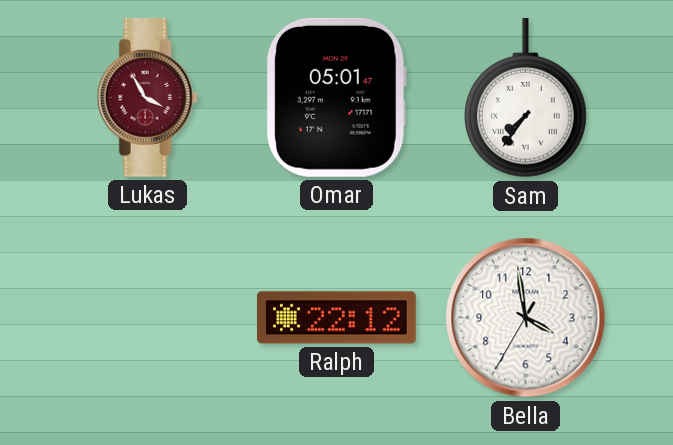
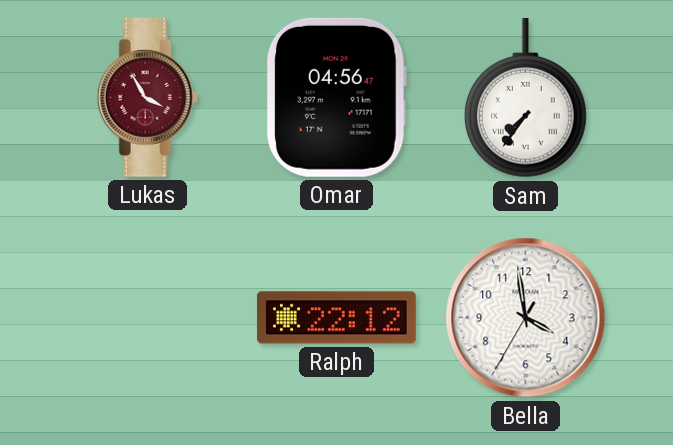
Omar: 05:01 -> 04:56 (336, 97)
